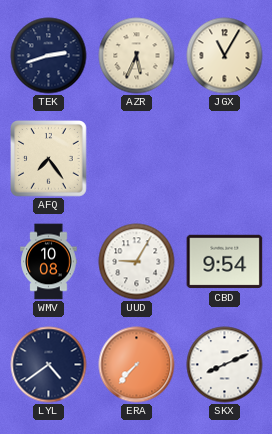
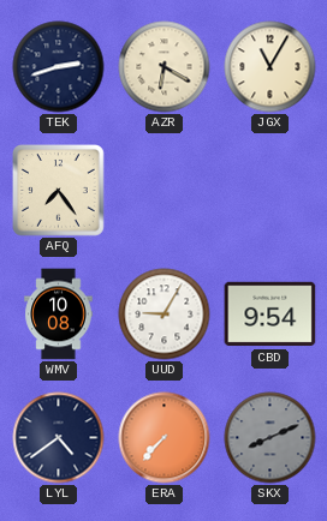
AZR: 5:34 -> 6:20 (165, 67)
SKX dial: white -> grey (270, 438)
